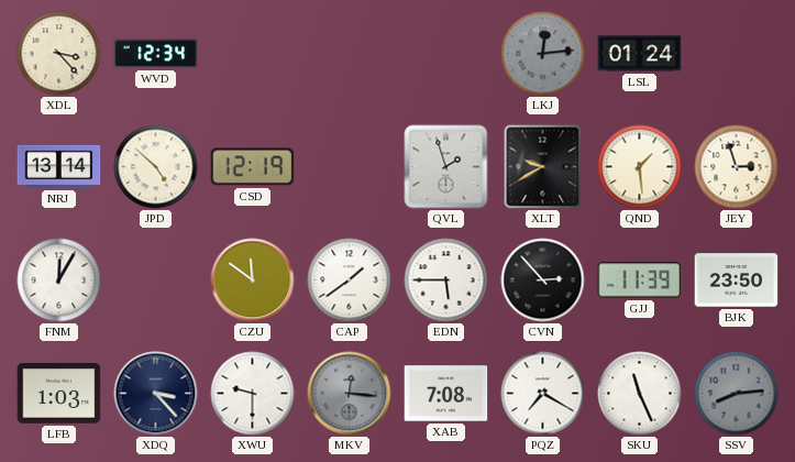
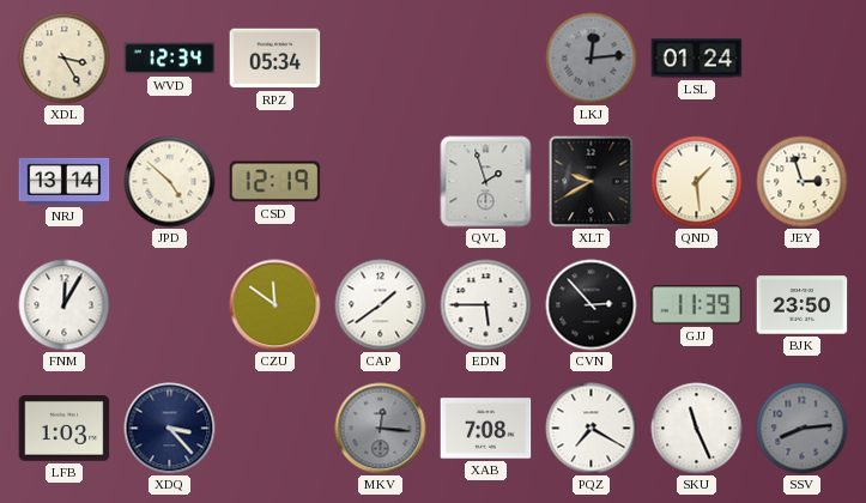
XDL: 3:23 -> 3:25 (65, 59)
RPZ: none -> 05:34 (275, 59)
XWU: 9:30 -> none (253, 394)
